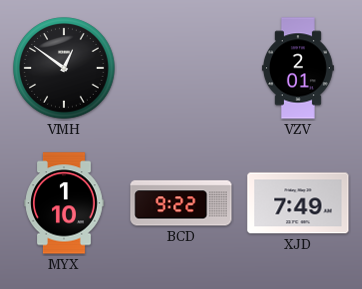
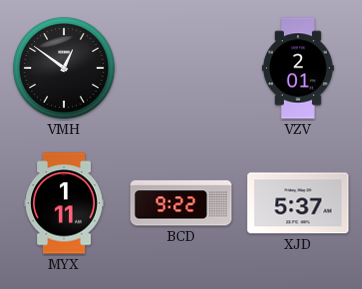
MYX: 1:10 -> 1:11 (64, 203)
XJD: 7:49 -> 5:37 (298, 203)
